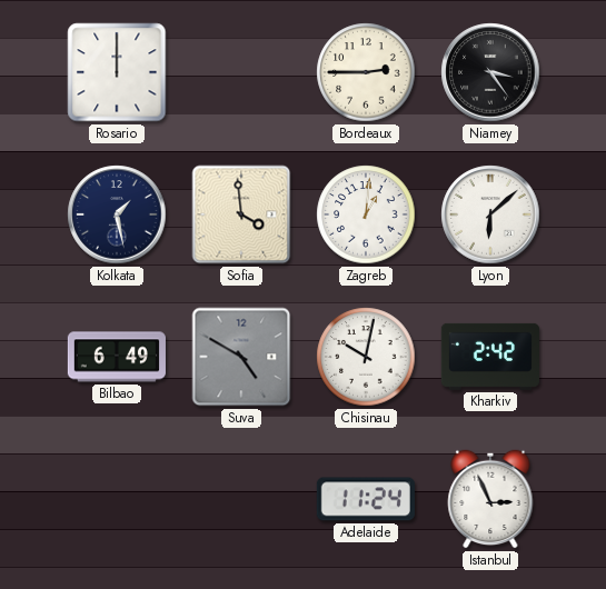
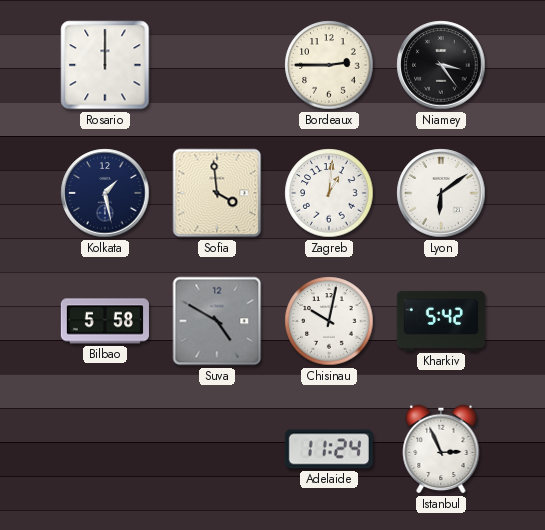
Lyon: 6:08 -> 6:09 (441, 193)
Bilbao: 6:49 -> 5:58 (105, 321)
Kharkiv: 2:42 -> 5:42 (441, 321)
